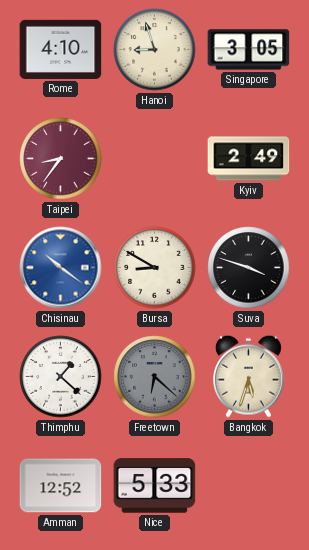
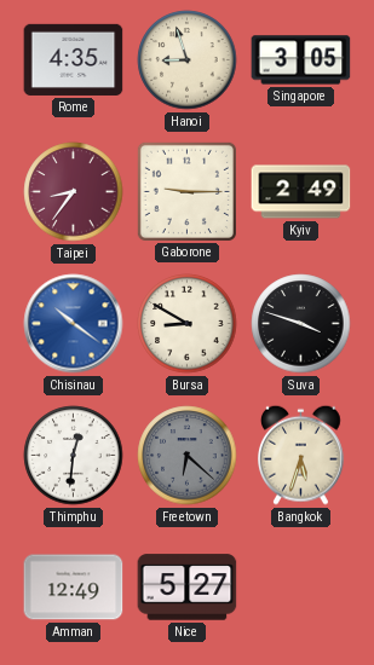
Rome: 4:10 -> 4:35 (74, 59)
Gaborone: none -> 9:15 (186, 191)
Thimphu: 1:22 -> 12:31 (74, 456)
Amman: 12:52 -> 12:49 (74, 588)
Nice: 5:33 -> 5:27 (188, 588)
